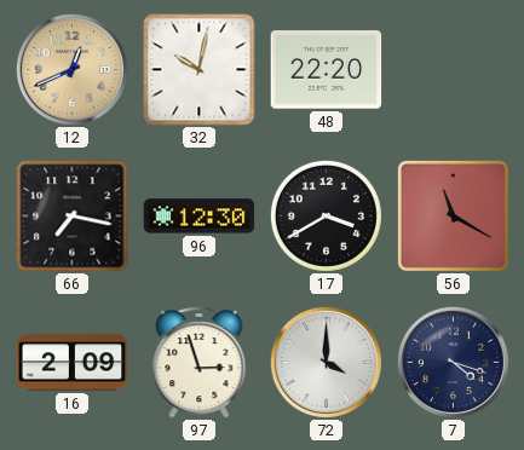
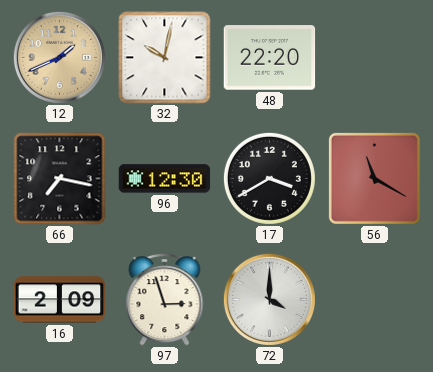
12: 12:41 -> 1:41 (59, 57)
7: 4:18 -> none (453, 362)
